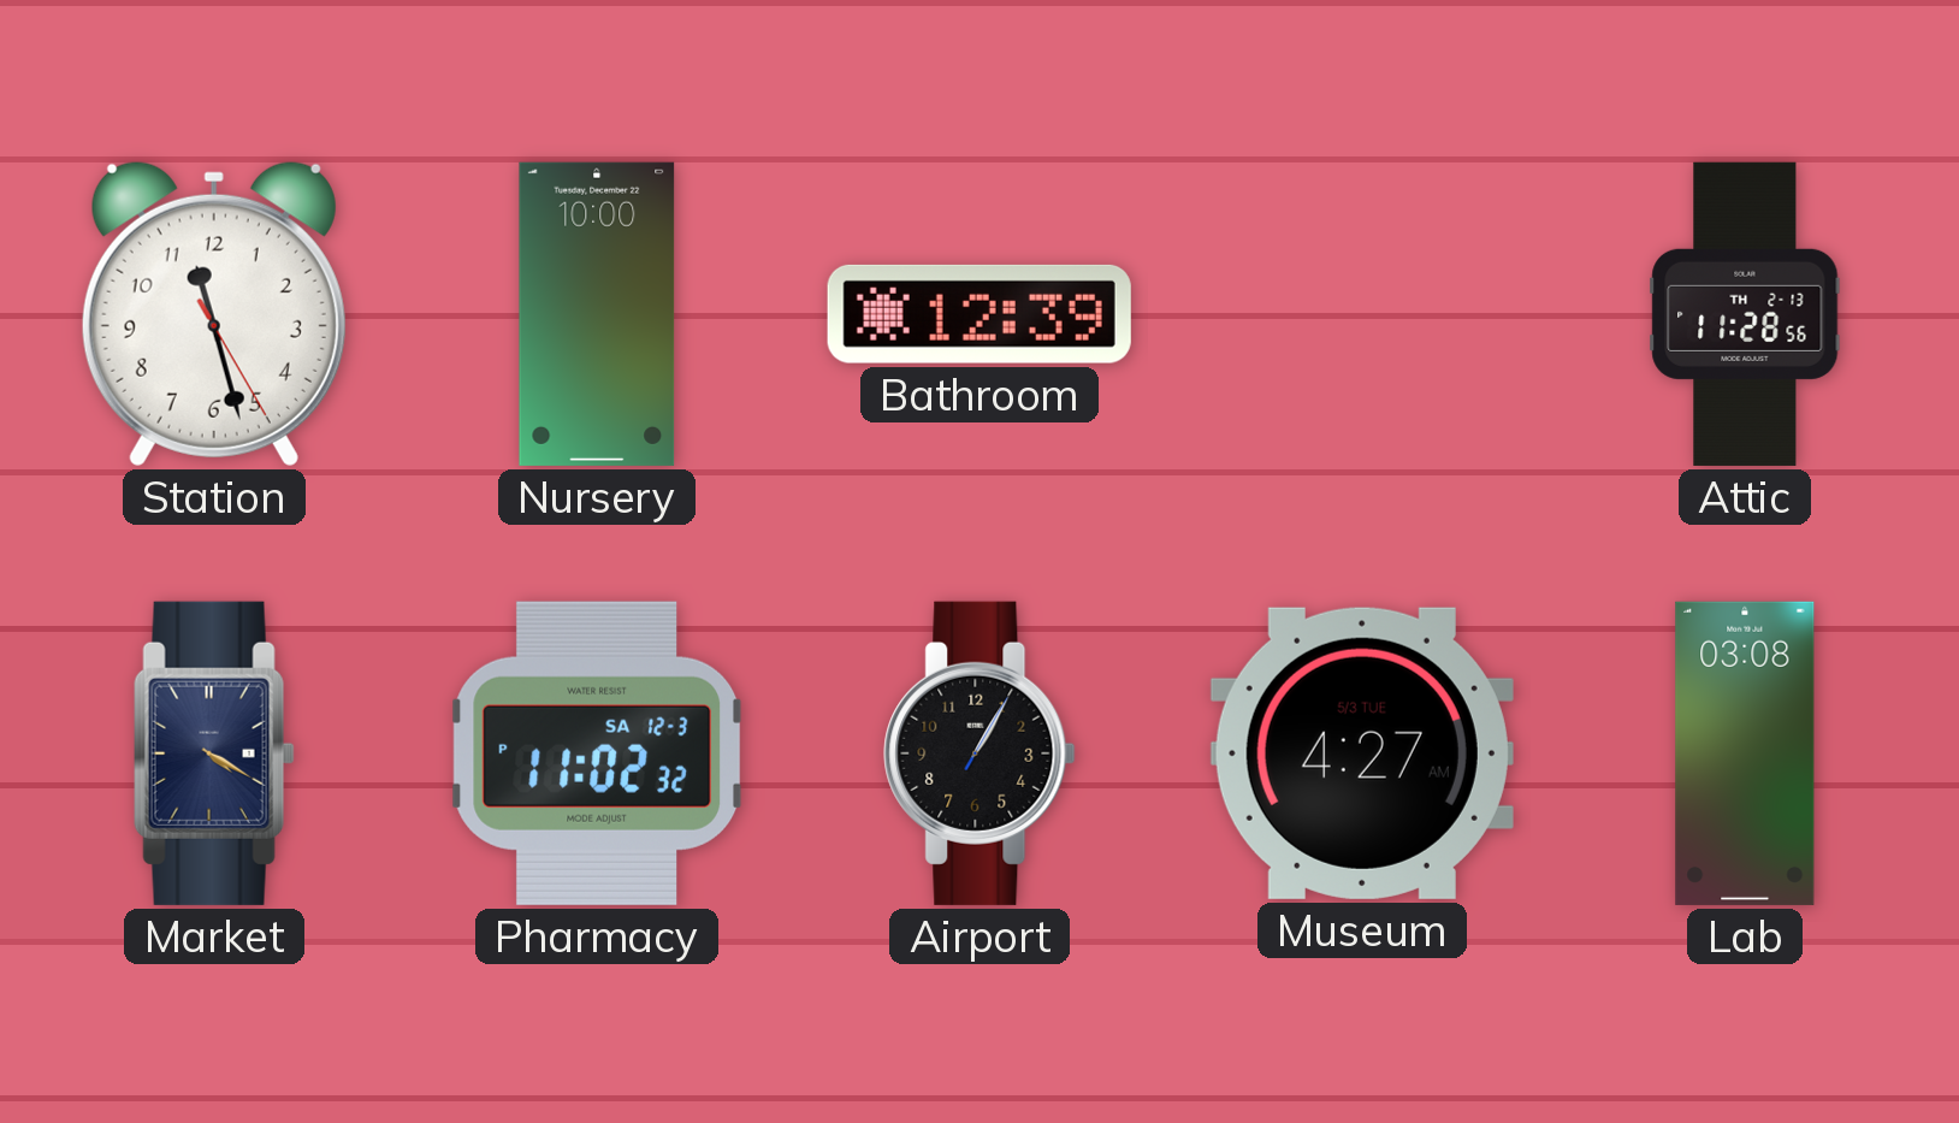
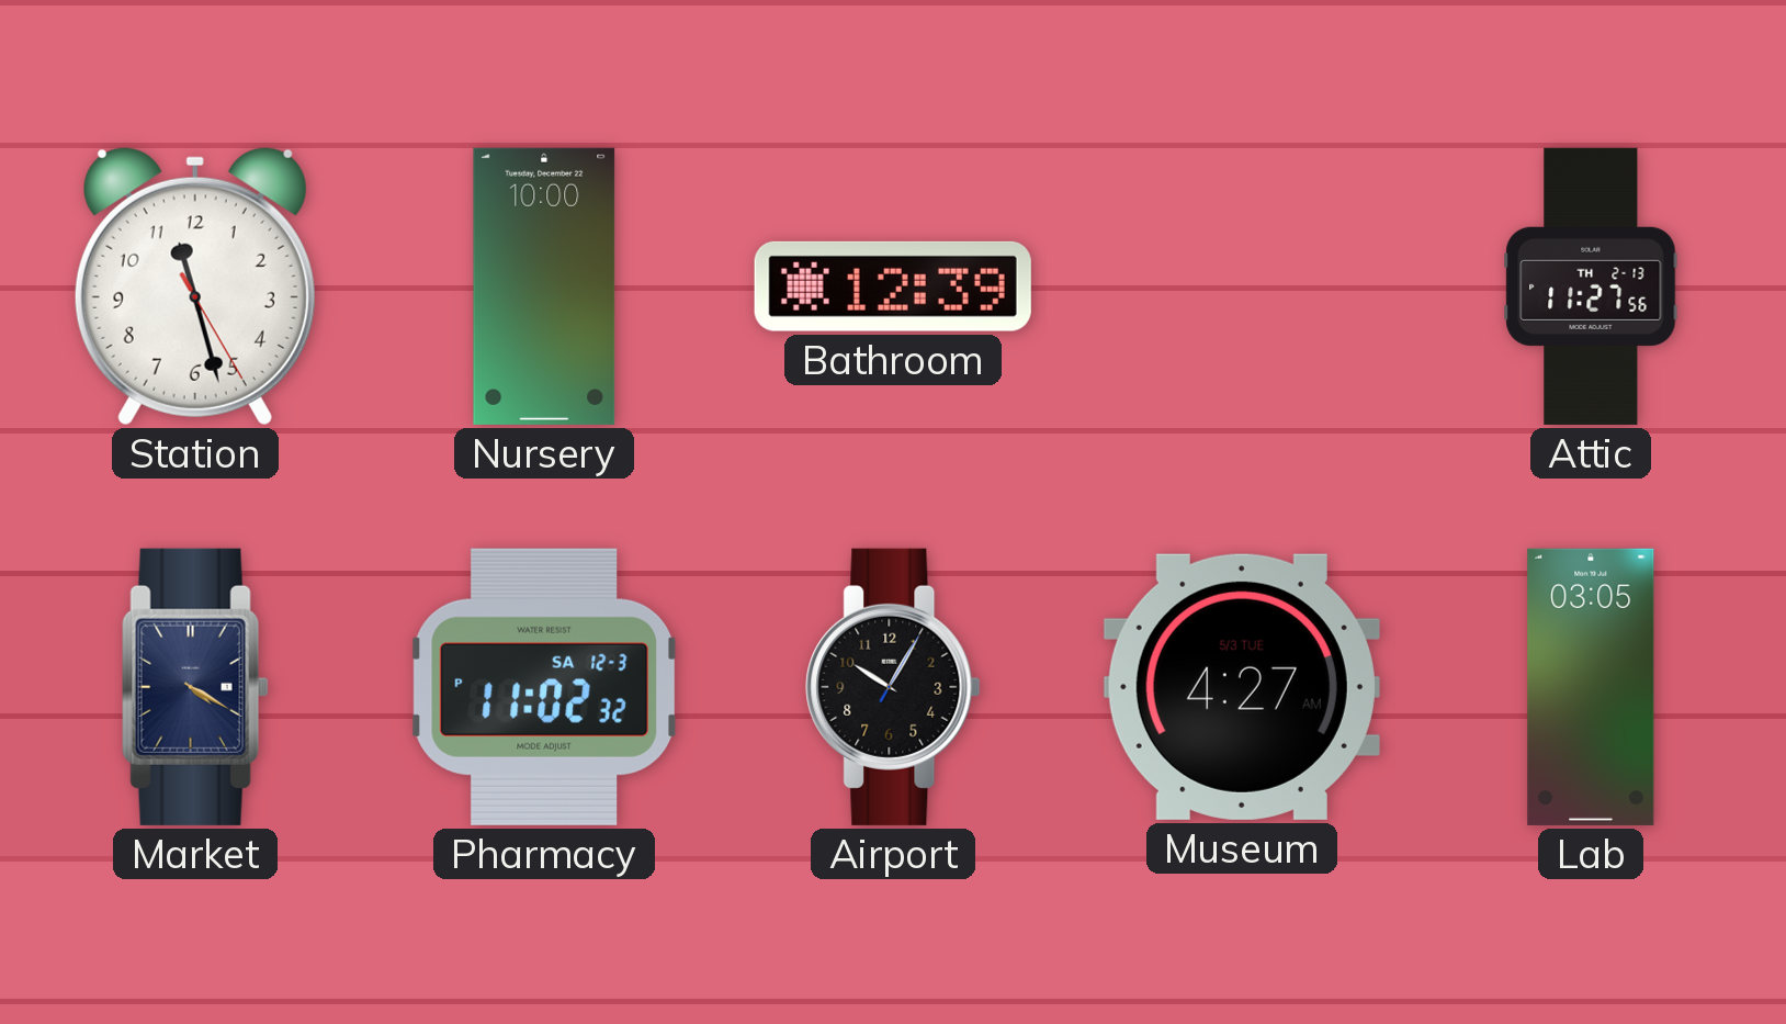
Attic: 11:28 -> 11:27 (1591, 286)
Airport: 1:05 -> 10:05 (893, 687)
Lab: 03:08 -> 03:05 (1591, 687)
